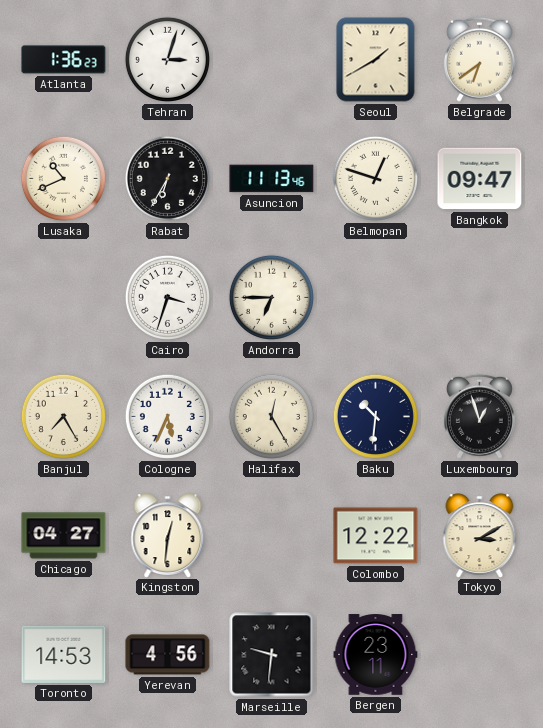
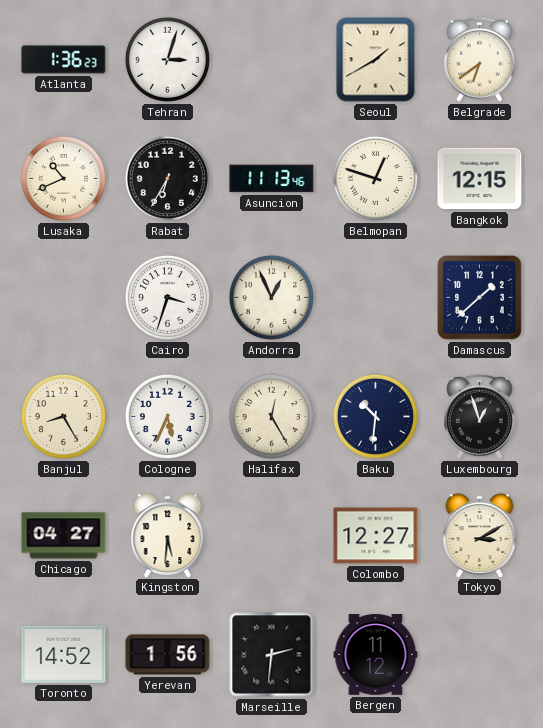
Bangkok: 09:47 -> 12:15 (480, 179)
Andorra: 6:45 -> 12:56 (271, 297)
Damascus: none -> 1:38 (480, 298)
Banjul: 7:25 -> 8:25 (63, 416)
Kingston: 12:31 -> 5:31 (168, 535)
Colombo: 12:22 -> 12:27 (376, 536)
Toronto: 14:53 -> 14:52 (64, 654)
Yerevan: 4:56 -> 1:56 (168, 655)
Marseille: 9:31 -> 2:31 (272, 655)
Bergen: 23:11 -> 11:12 (376, 655)
